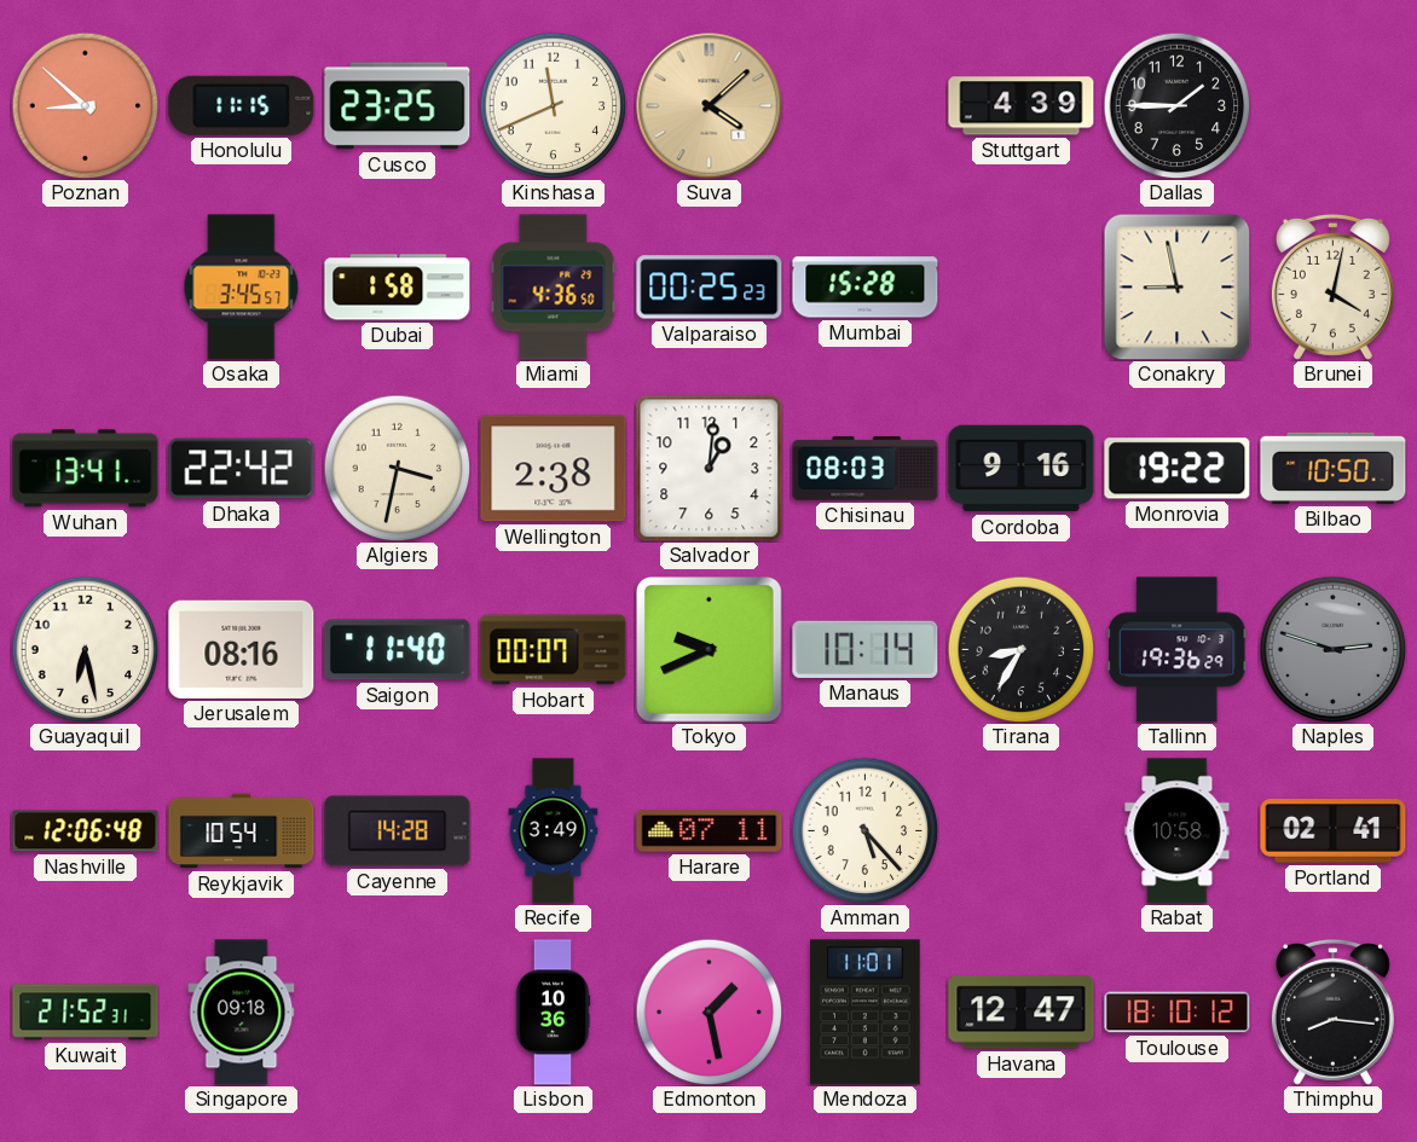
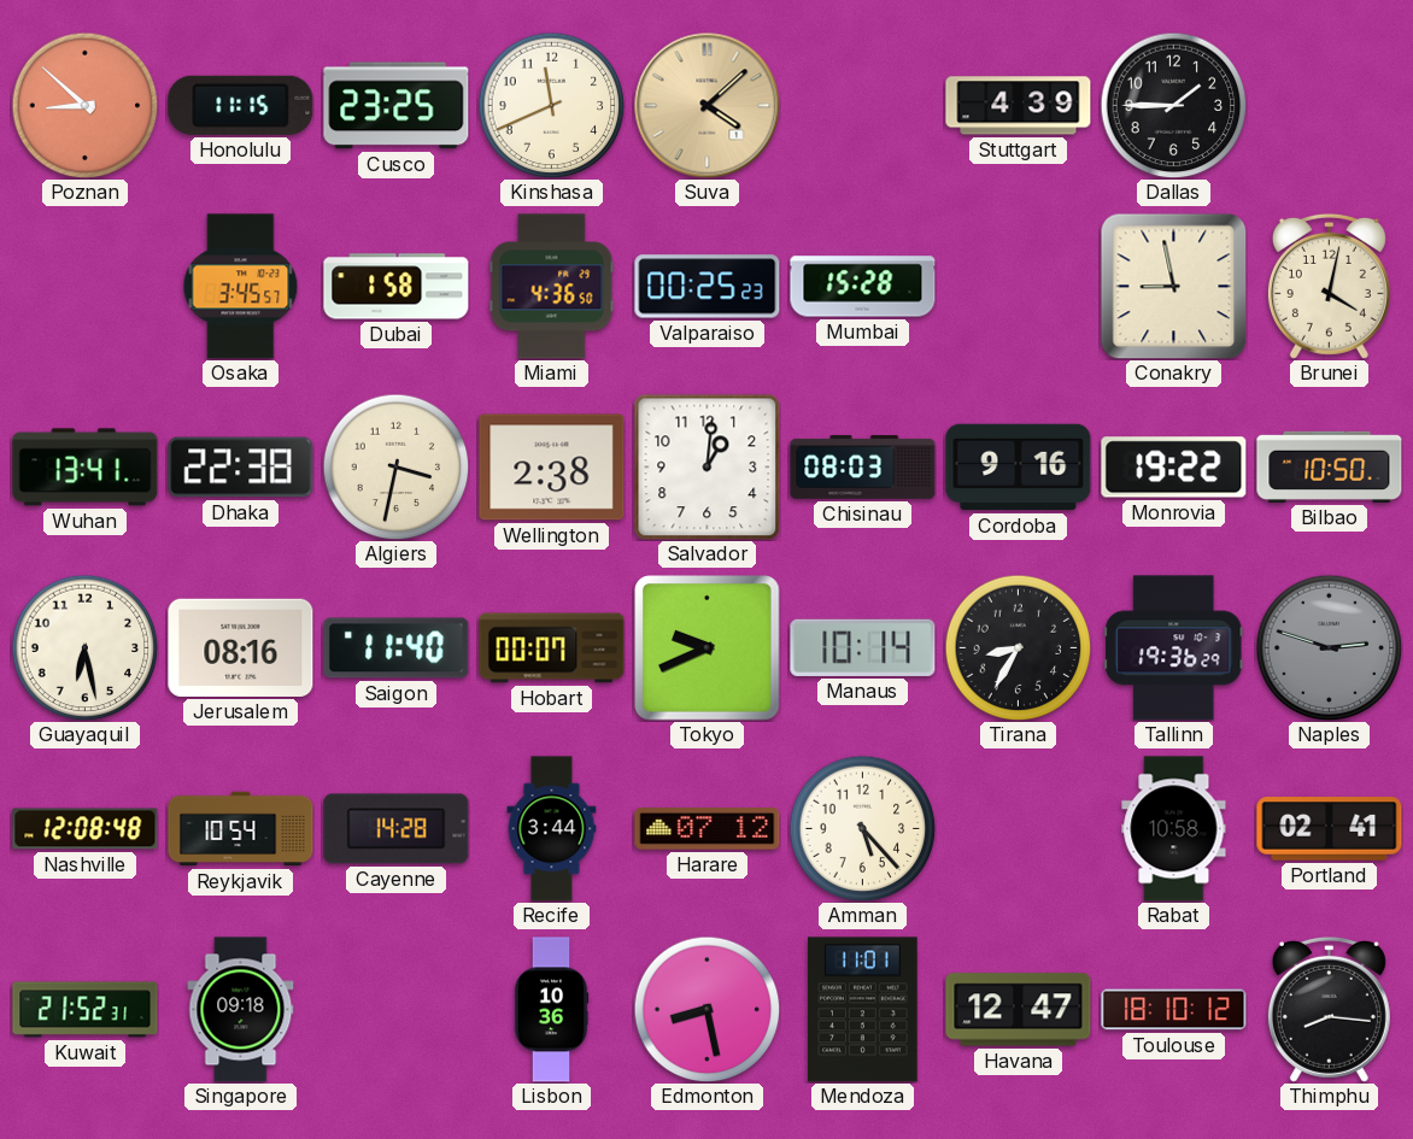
Dhaka: 22:42 -> 22:38 (241, 468)
Nashville: 12:06 -> 12:08 (86, 829)
Recife: 3:49 -> 3:44 (552, 829)
Harare: 07:11 -> 07:12 (708, 829)
Edmonton: 1:28 -> 8:28 (706, 1009)
